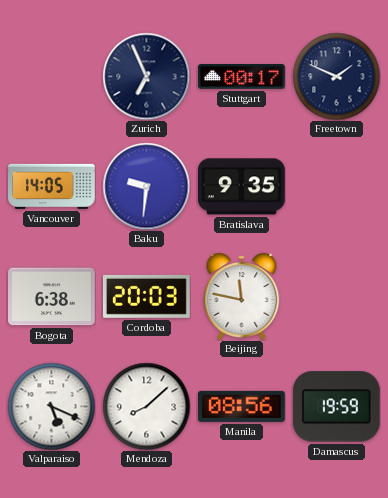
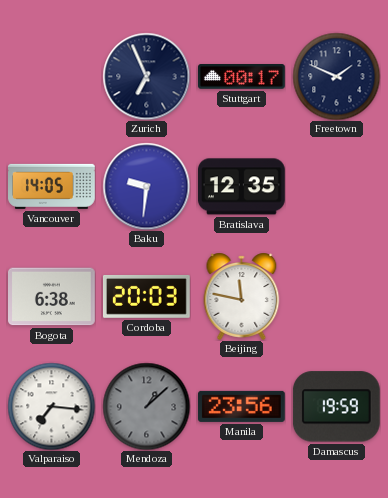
Bratislava: 9:35 -> 12:35 (241, 187)
Valparaiso: 5:19 -> 7:16 (51, 406)
Mendoza: 8:08 -> 1:08 (146, 406)
Mendoza dial: white -> grey (146, 406)
Manila: 08:56 -> 23:56 (242, 406)
